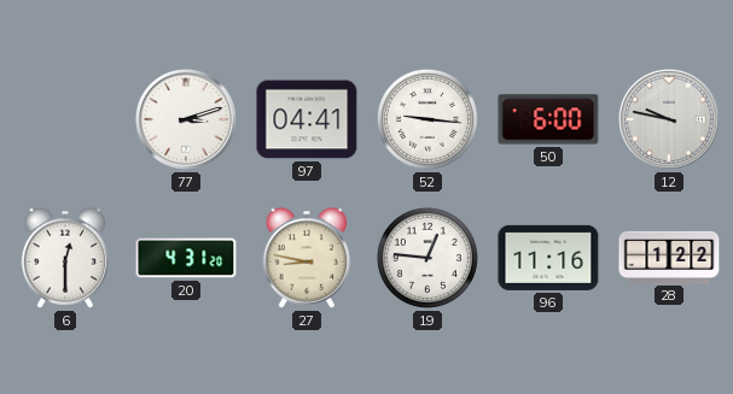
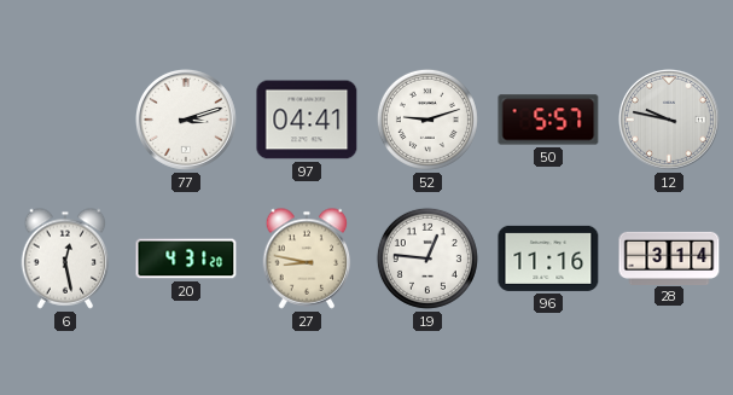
52: 9:16 -> 9:12 (427, 120)
50: 6:00 -> 5:57 (548, 120)
6: 12:30 -> 12:28 (65, 259)
28: 1:22 -> 3:14 (669, 257)
